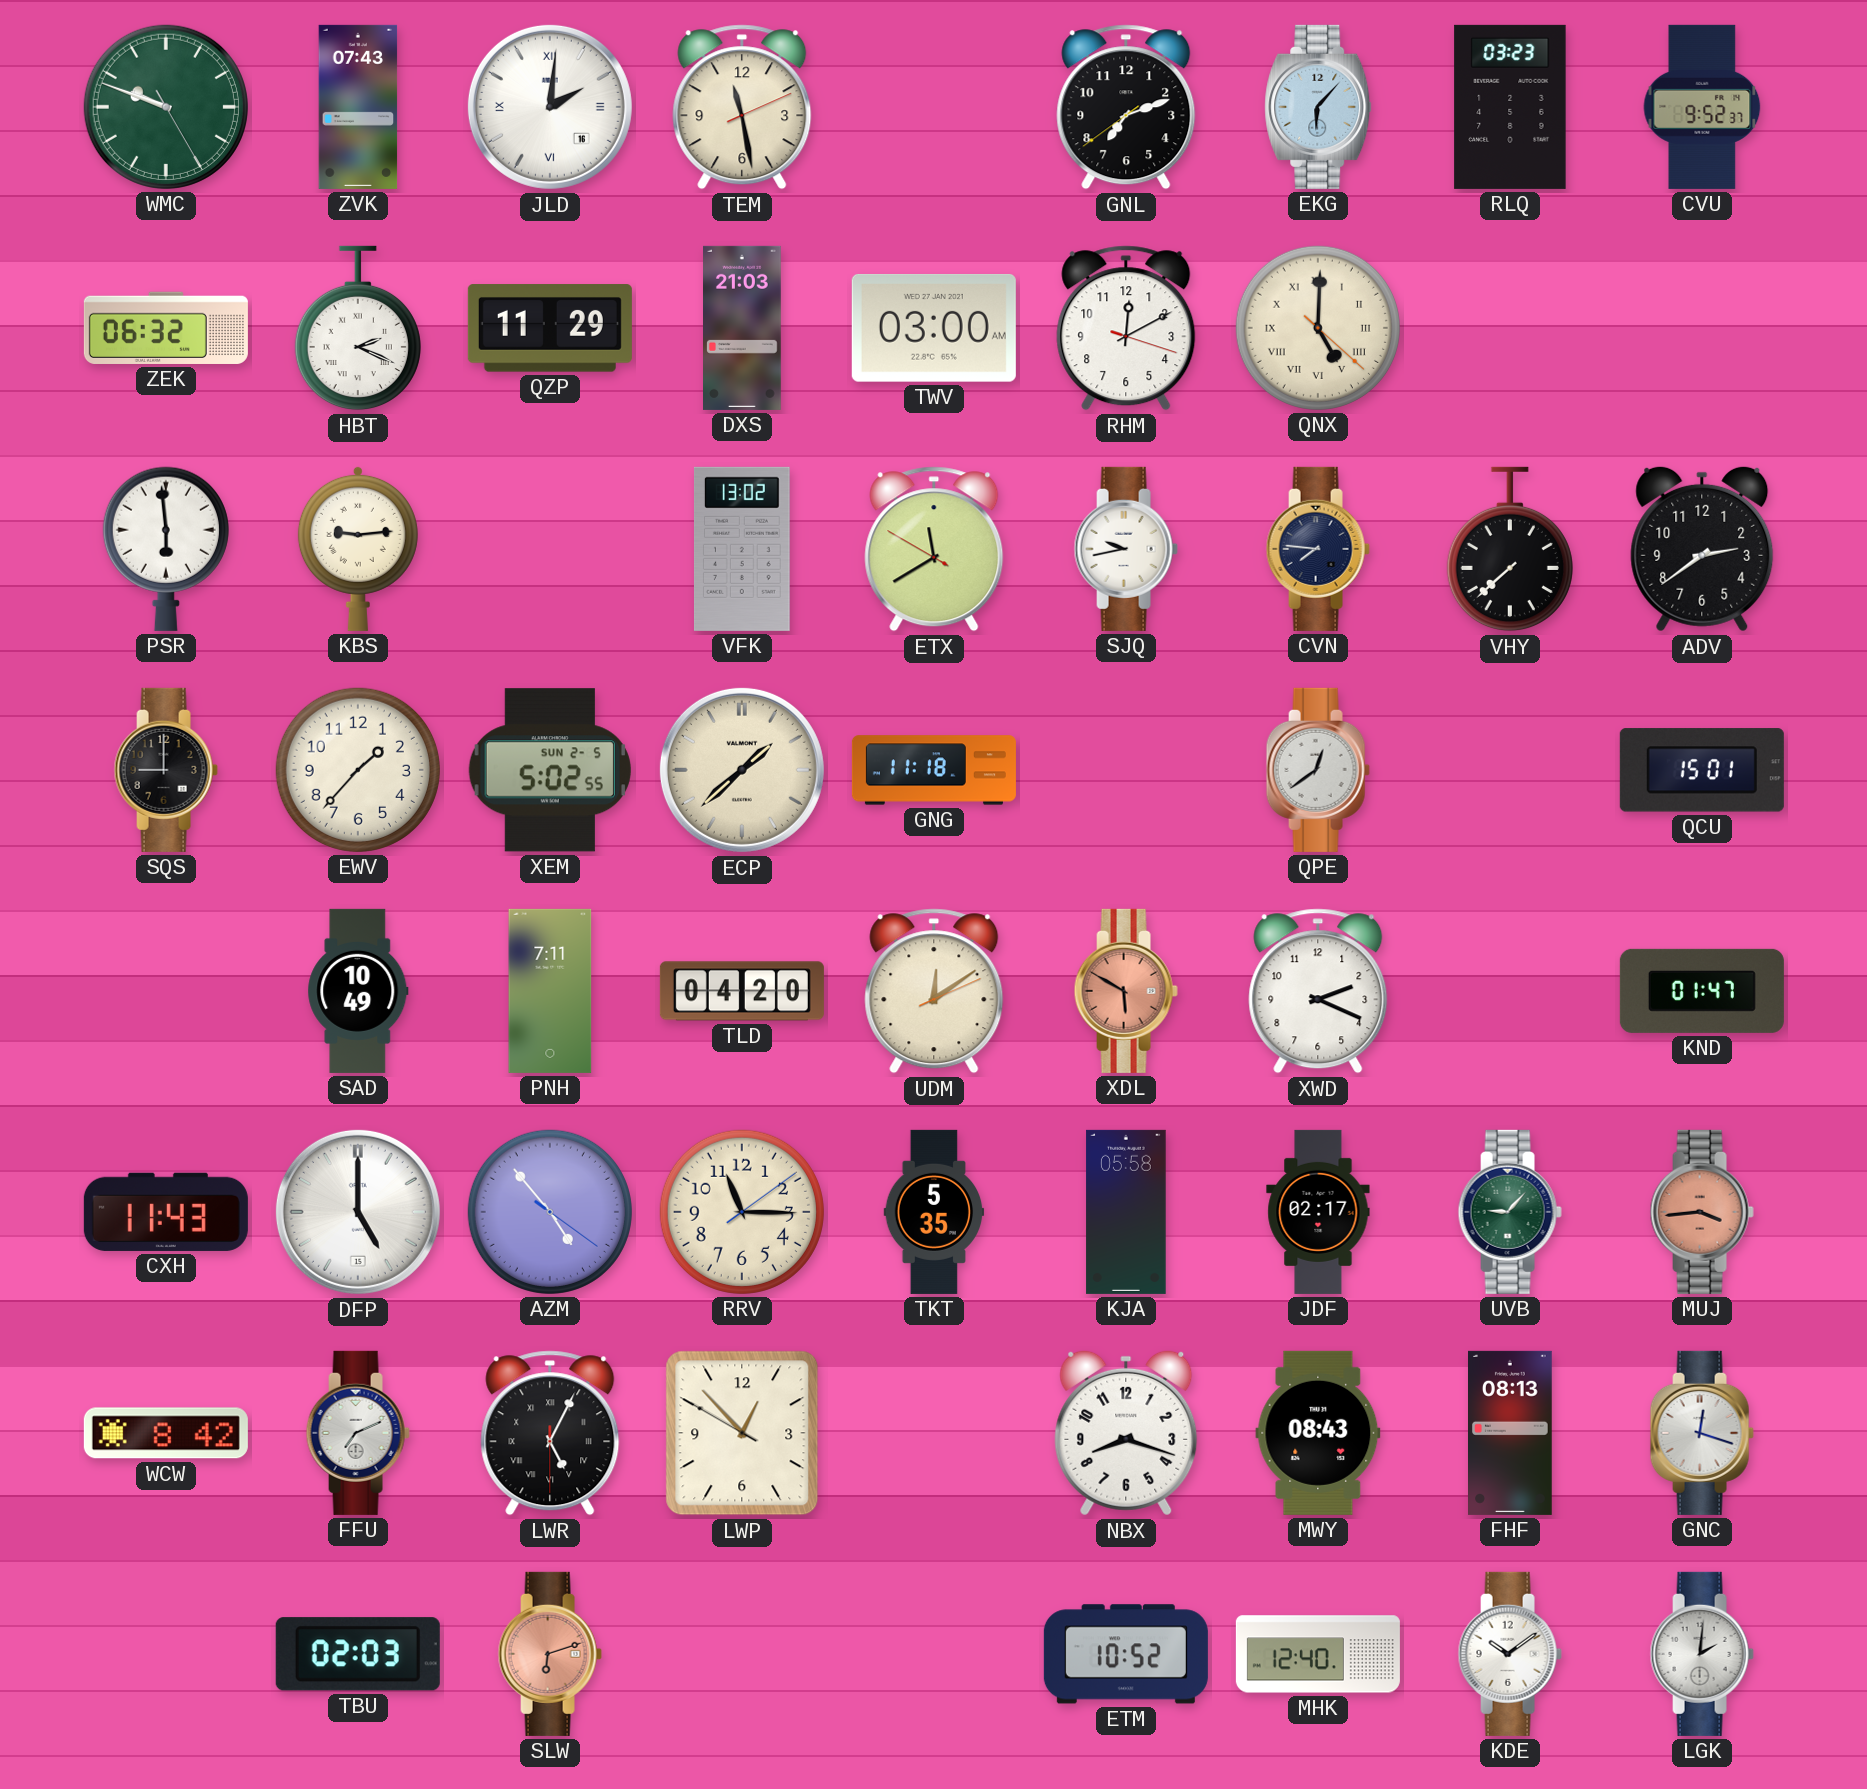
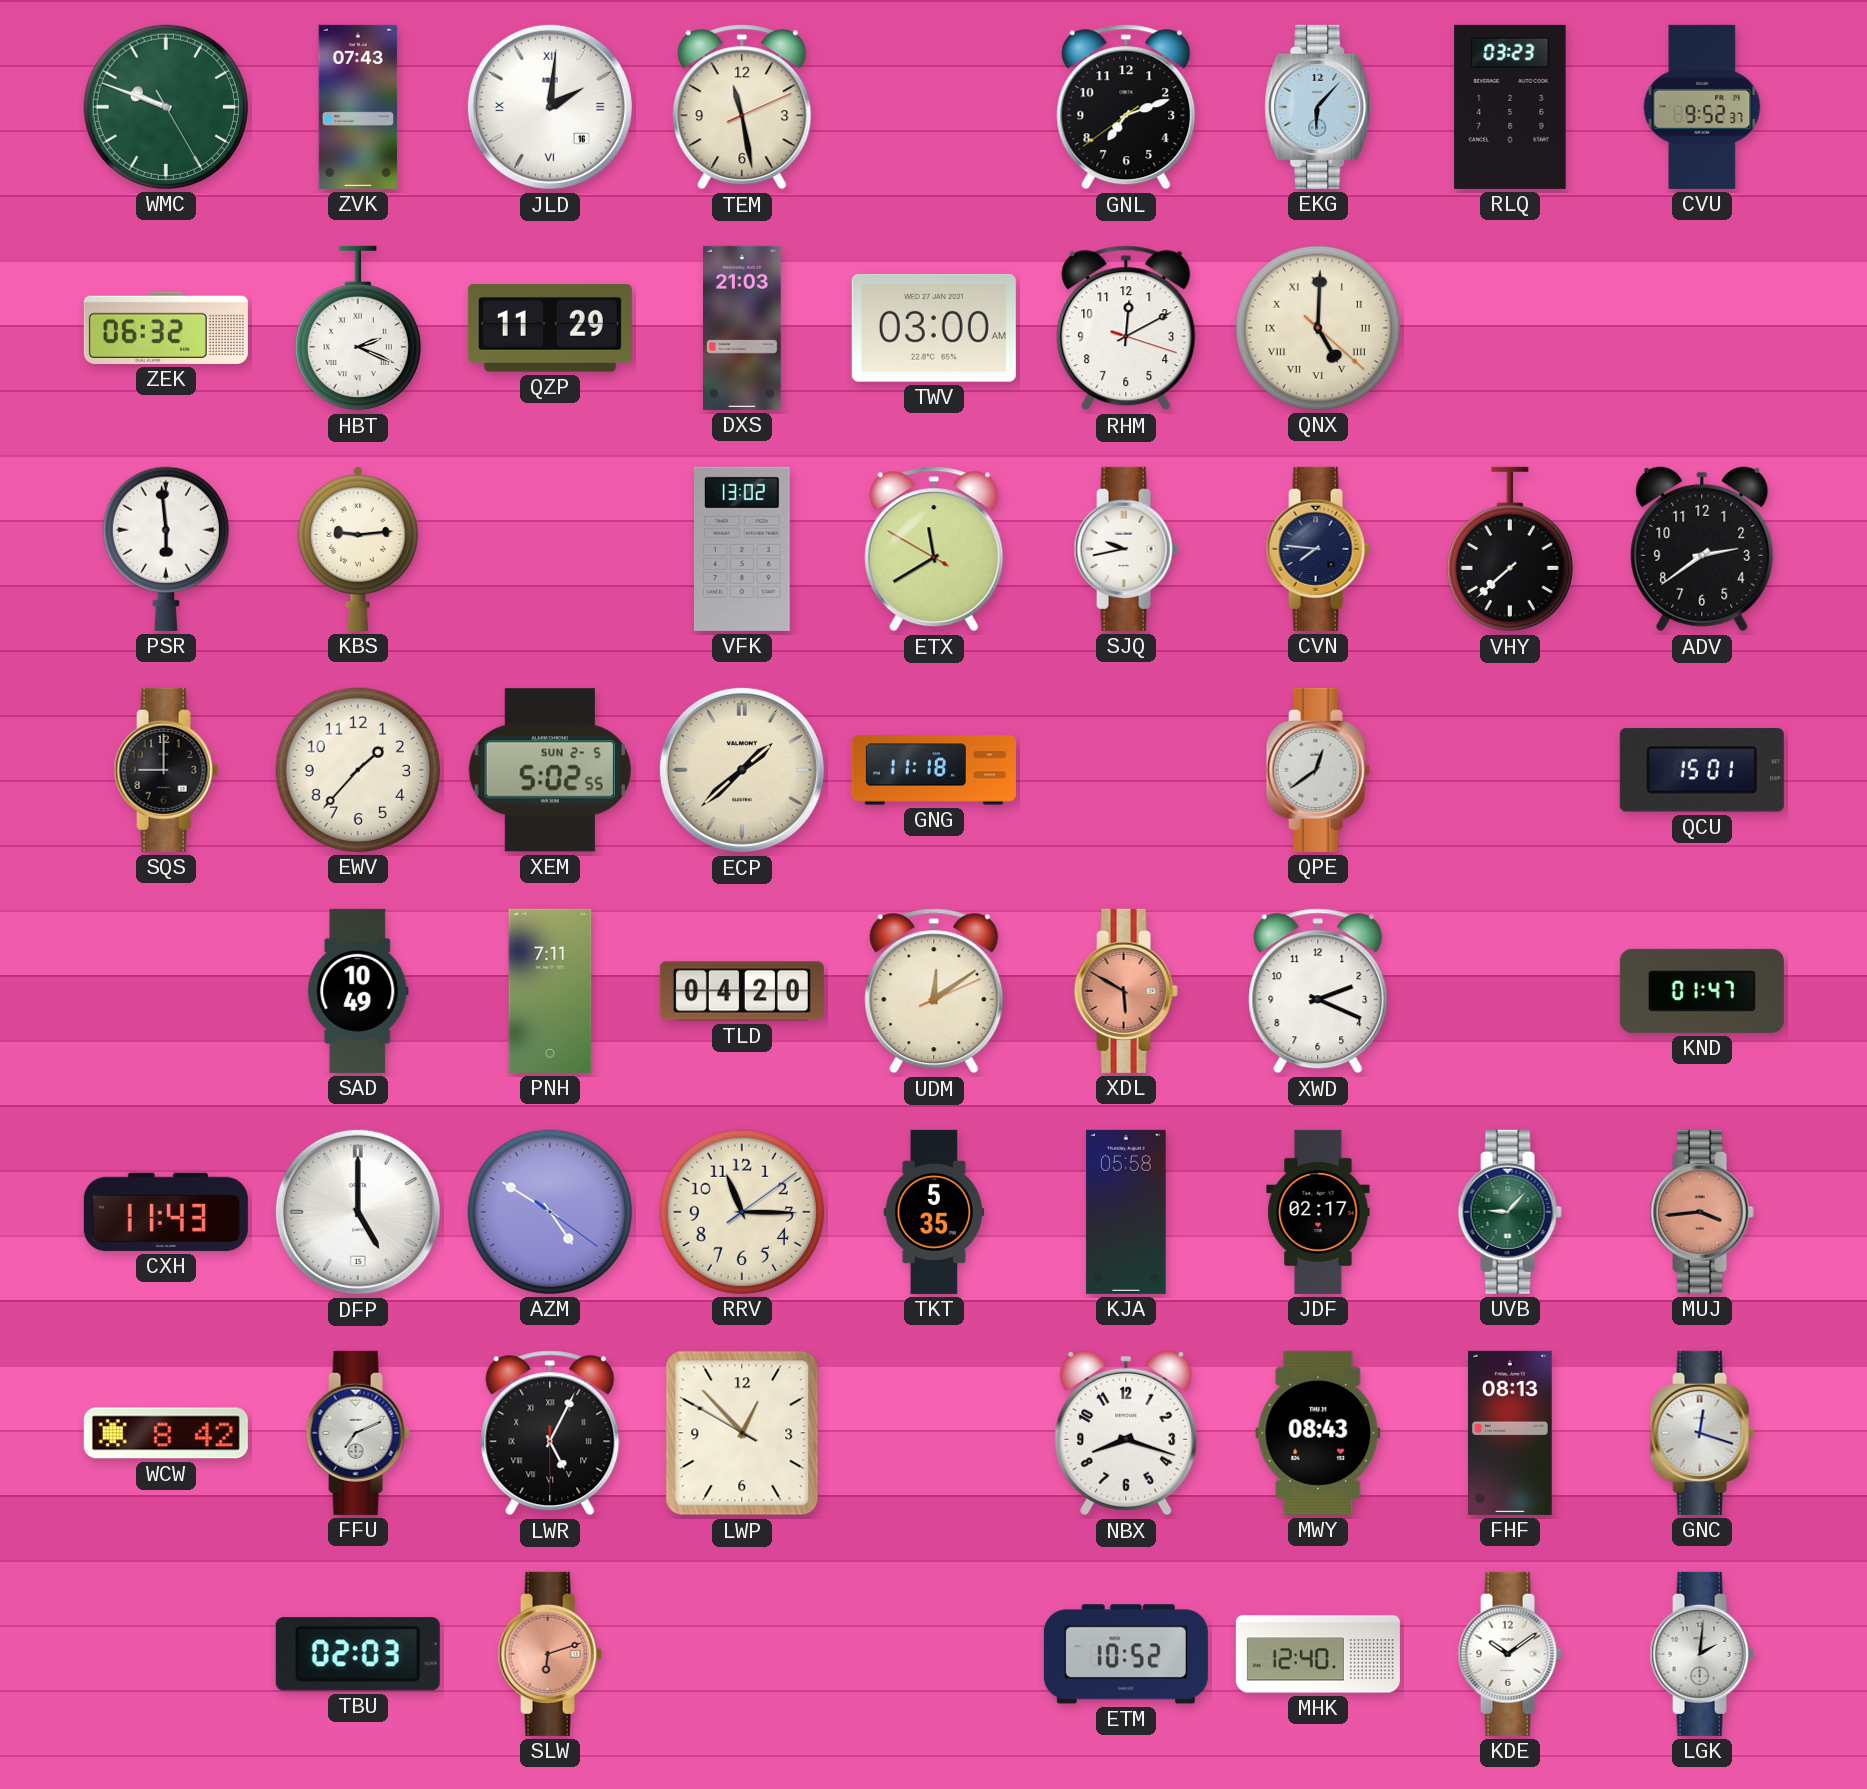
AZM: 4:53 -> 4:50 (550, 1212)
